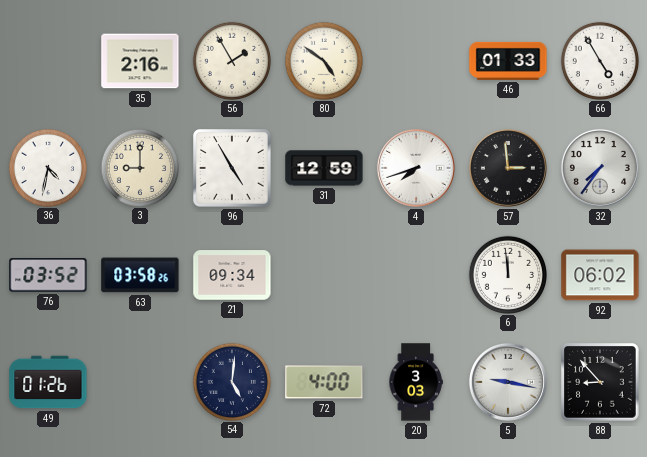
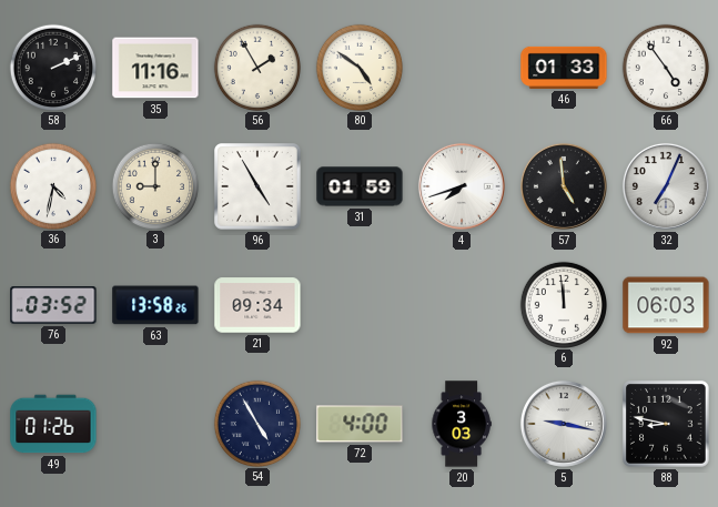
58: none -> 2:11 (52, 67)
35: 2:16 -> 11:16 (155, 68)
66: 4:55 -> 4:54 (665, 67)
31: 12:59 -> 01:59 (360, 186)
57: 2:59 -> 4:59 (564, 186)
32: 7:36 -> 7:04 (666, 186)
63: 03:58 -> 13:58 (155, 305)
92: 06:02 -> 06:03 (666, 305)
54: 5:01 -> 4:55 (256, 423)
88: 8:53 -> 8:47 (667, 425)
